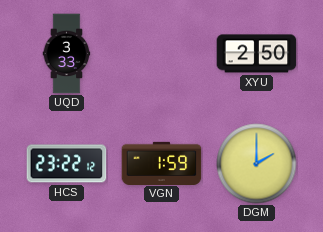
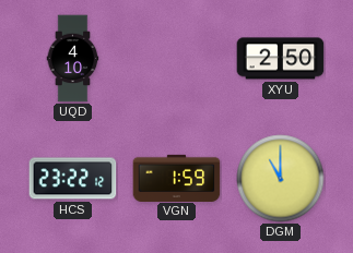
UQD: 3:33 -> 4:10 (73, 59)
DGM: 2:00 -> 11:00 (281, 179)
